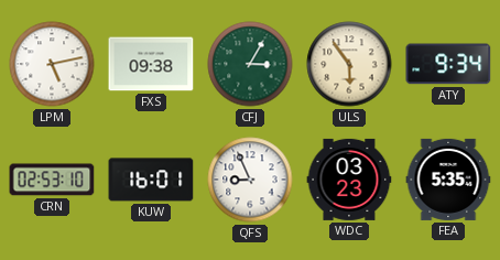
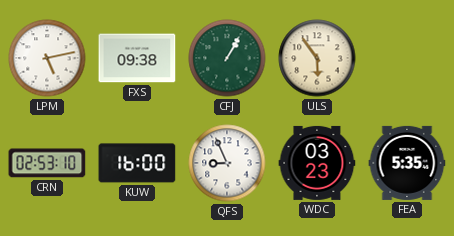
CFJ: 3:05 -> 1:05 (227, 58)
ATY: 9:34 -> none (448, 64)
KUW: 16:01 -> 16:00 (137, 163)
